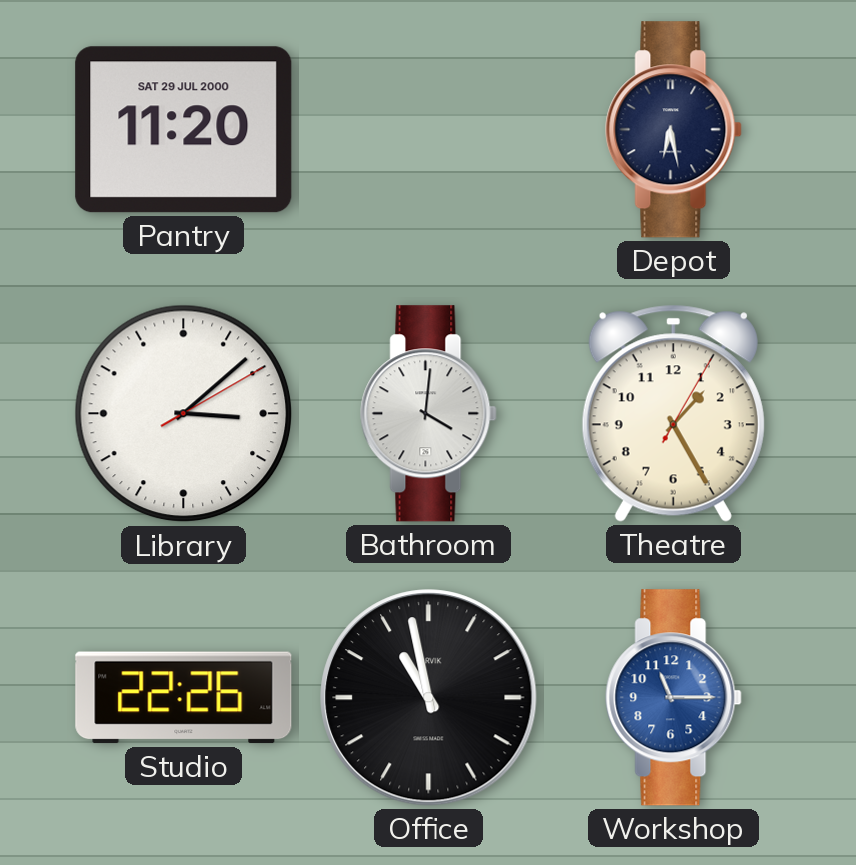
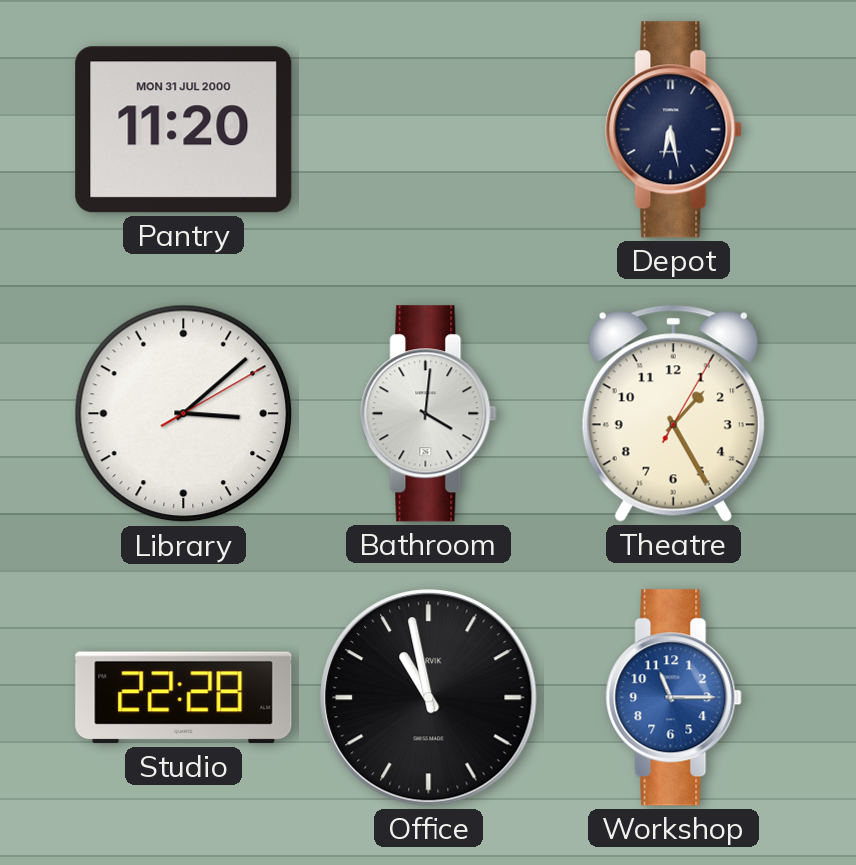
Pantry date: SAT 29 JUL 2000 -> MON 31 JUL 2000 (184, 130)
Studio: 22:26 -> 22:28 (184, 698)
